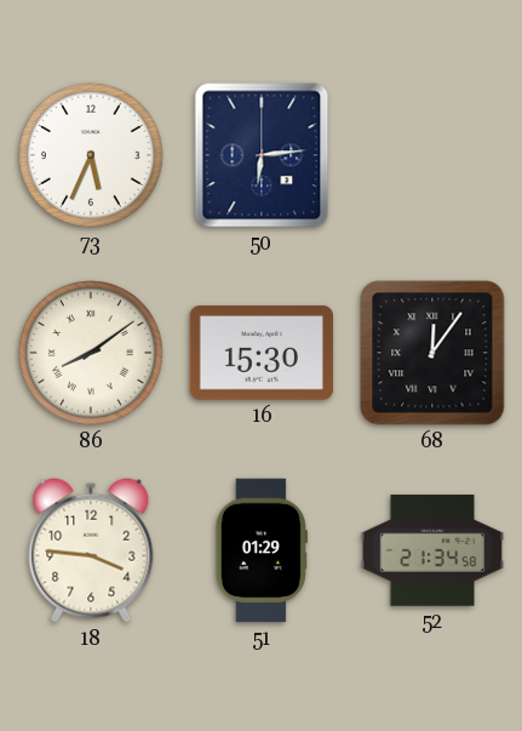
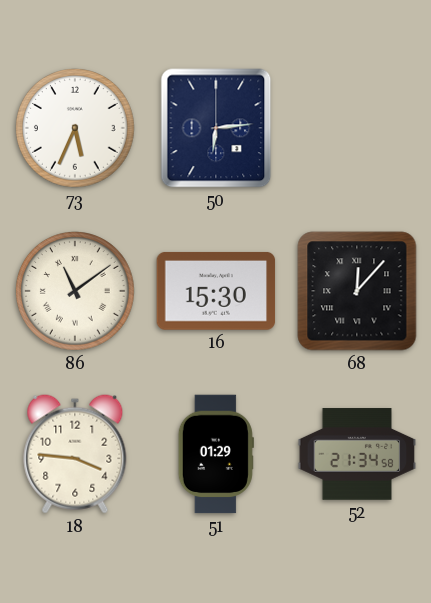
86: 8:09 -> 11:09 (76, 292)
68: 12:06 -> 12:07 (357, 291)
